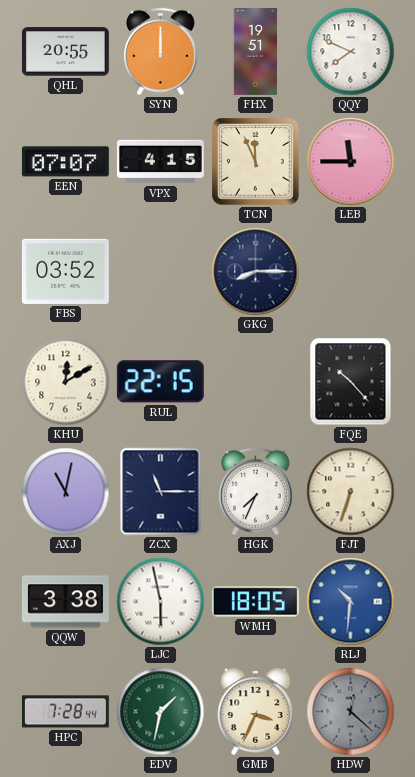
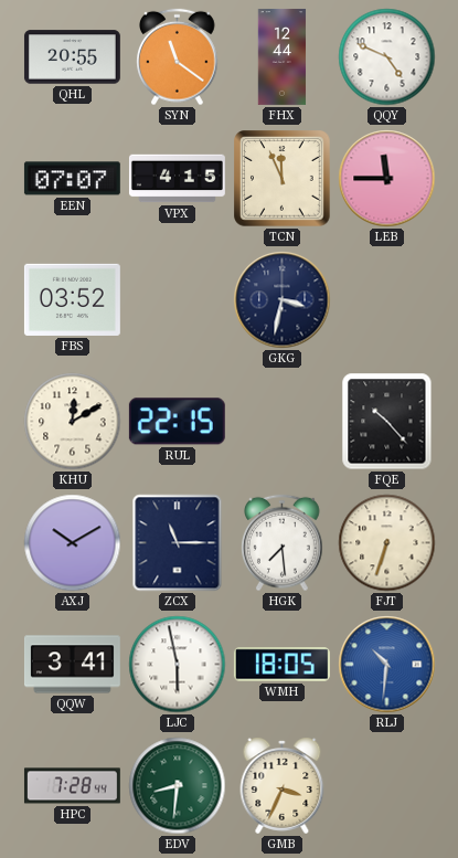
SYN: 12:00 -> 11:21 (178, 57)
FHX: 19:51 -> 12:44 (283, 56)
QQY: 7:49 -> 4:49 (387, 57)
GKG: 8:15 -> 3:32 (283, 300)
AXJ: 11:02 -> 10:10 (73, 543)
HGK: 7:34 -> 7:29 (283, 543)
QQW: 3:38 -> 3:41 (72, 665)
EDV: 1:32 -> 8:31 (178, 786)
HDW: 12:22 -> none (351, 712)
